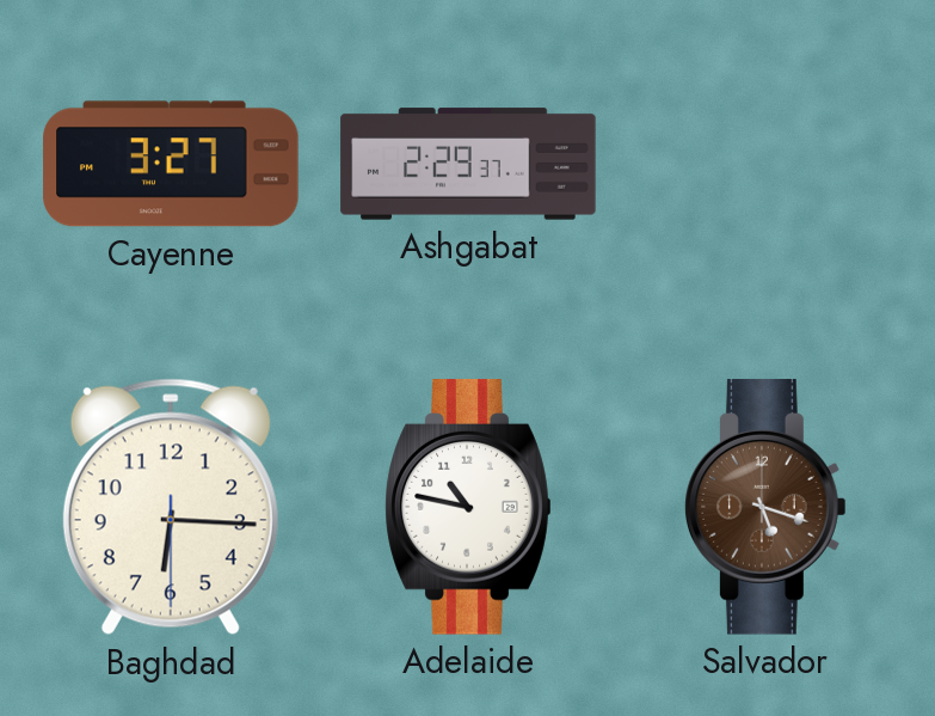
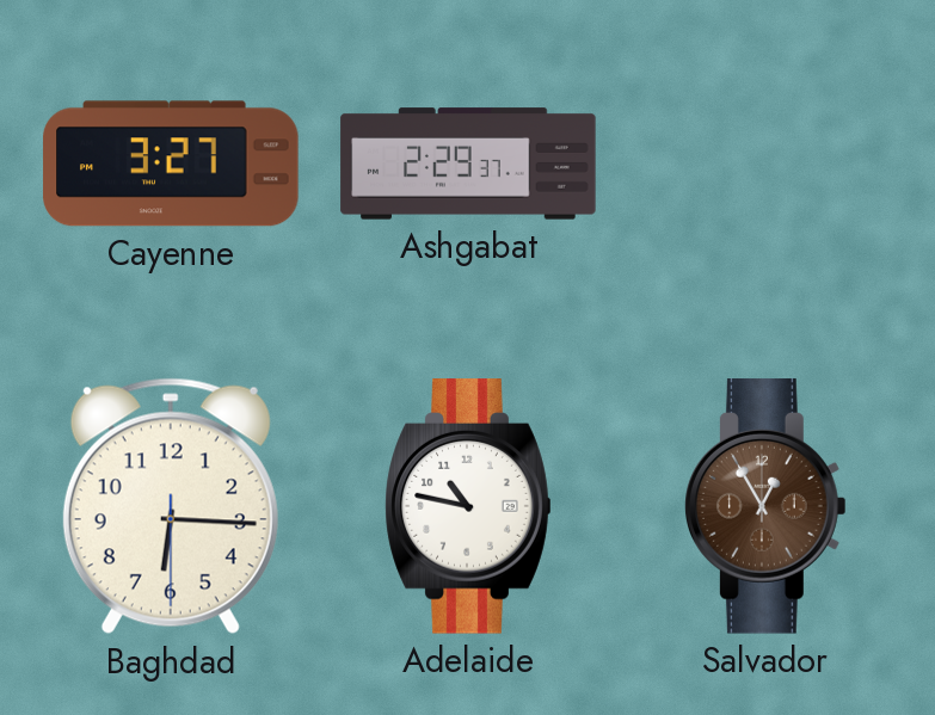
Salvador: 5:18 -> 12:55 (767, 506)
